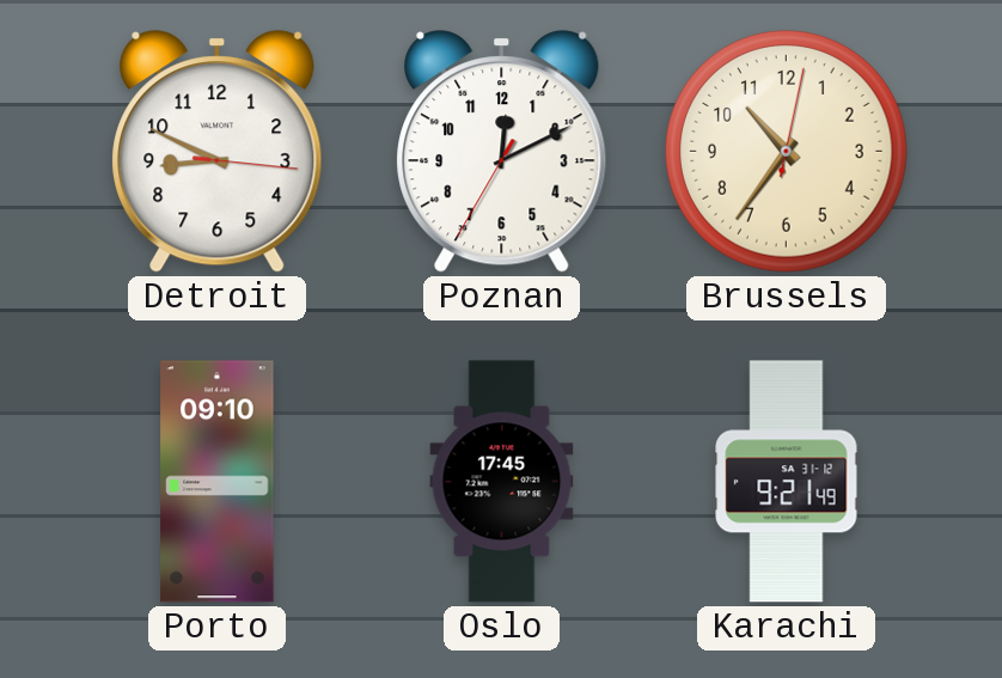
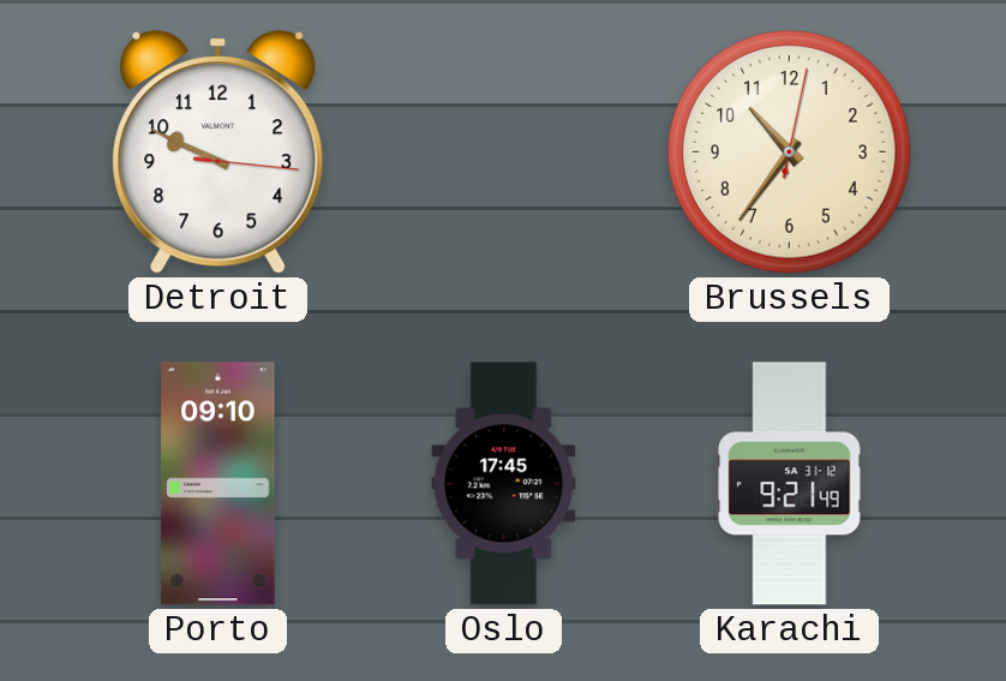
Detroit: 8:49 -> 9:49 (218, 153)
Poznan: 12:10 -> none (502, 152)
